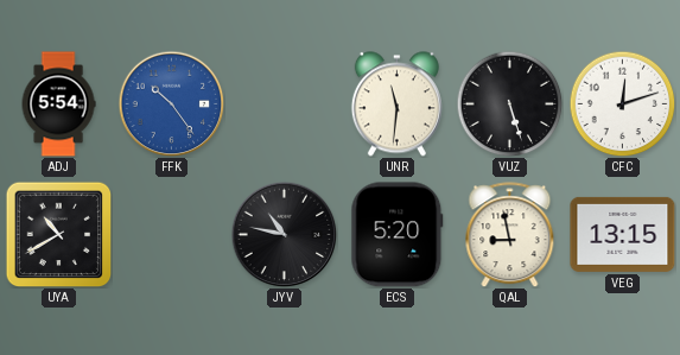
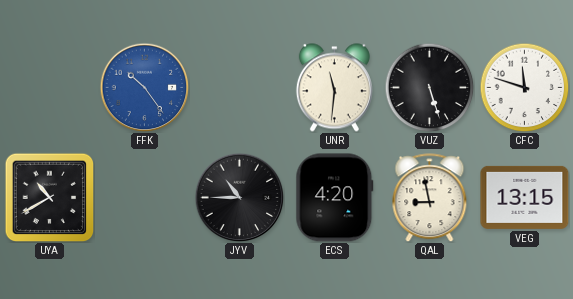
ADJ: 5:54 -> none (58, 104)
CFC: 12:12 -> 11:48 (524, 87)
JYV: 10:47 -> 10:45 (239, 197)
ECS: 5:20 -> 4:20 (335, 198)
